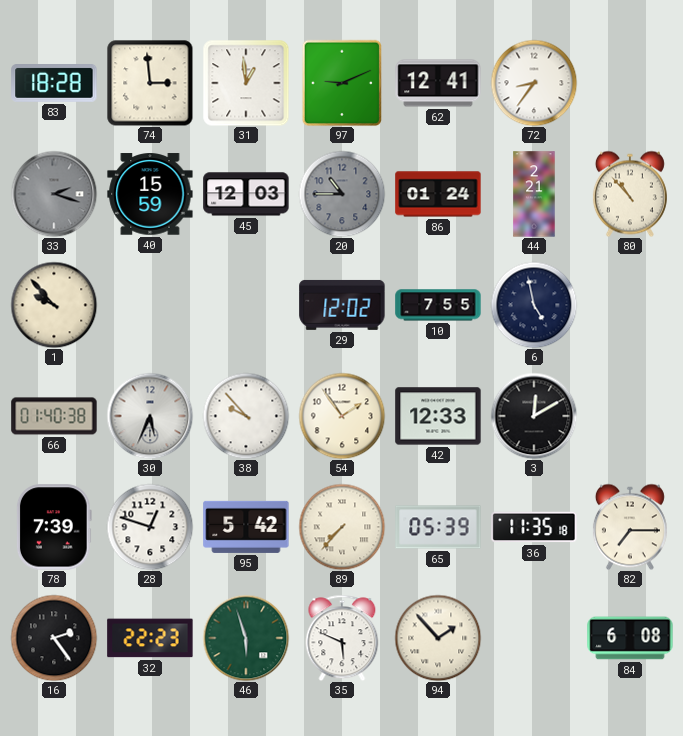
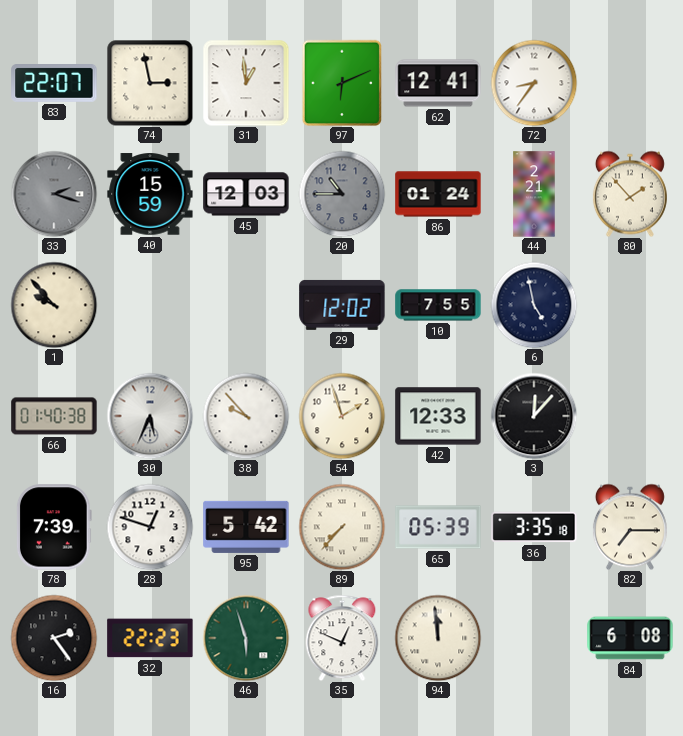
83: 18:28 -> 22:07 (54, 84)
74: 2:59 -> 2:58 (150, 83)
97: 9:11 -> 6:11 (342, 83)
80: 10:53 -> 1:53 (630, 194)
54: 1:54 -> 1:57 (342, 416)
3: 12:10 -> 12:07 (534, 416)
36: 11:35 -> 3:35 (534, 527)
35: 5:49 -> 12:49 (342, 638)
94: 1:53 -> 11:59 (438, 638)
